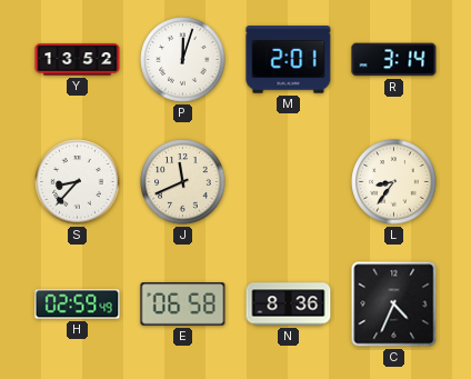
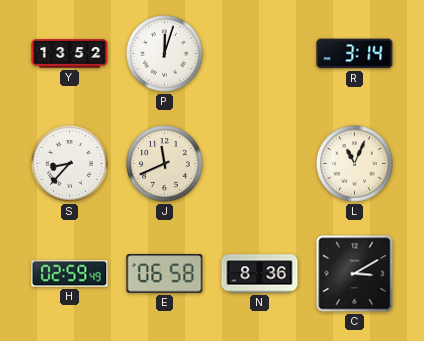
M: 2:01 -> none (289, 60)
L: 8:36 -> 11:04 (355, 164)
C: 4:34 -> 3:10 (355, 274)
